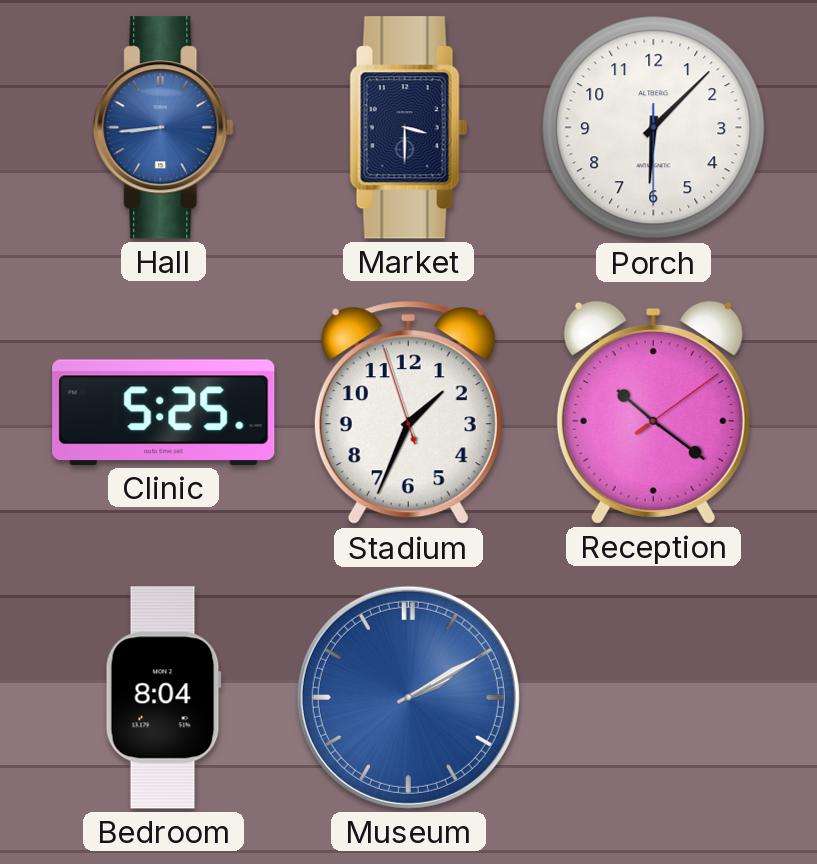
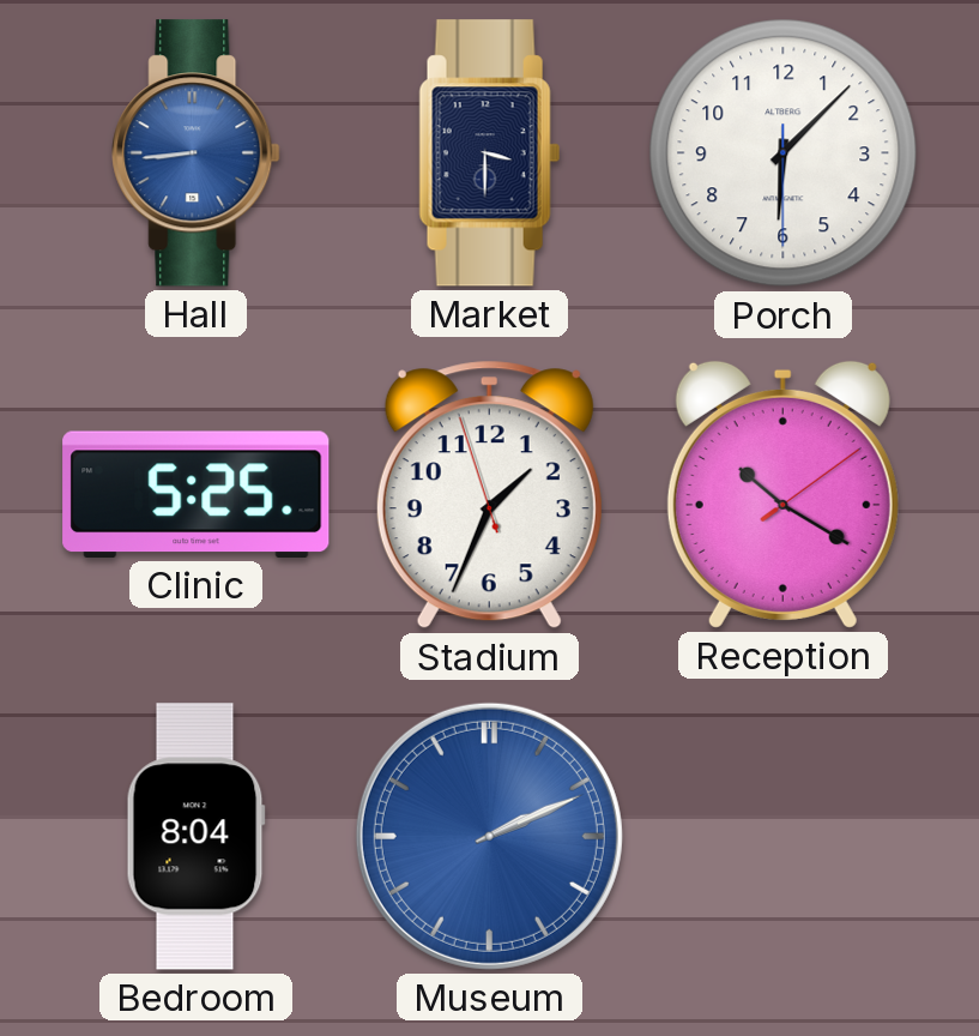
Reception: 10:21 -> 10:20 (782, 494)
Museum: 2:10 -> 2:11 (489, 836)
